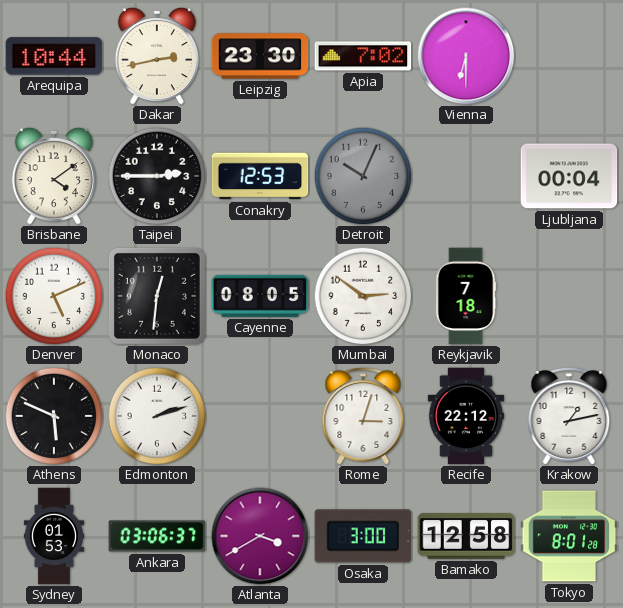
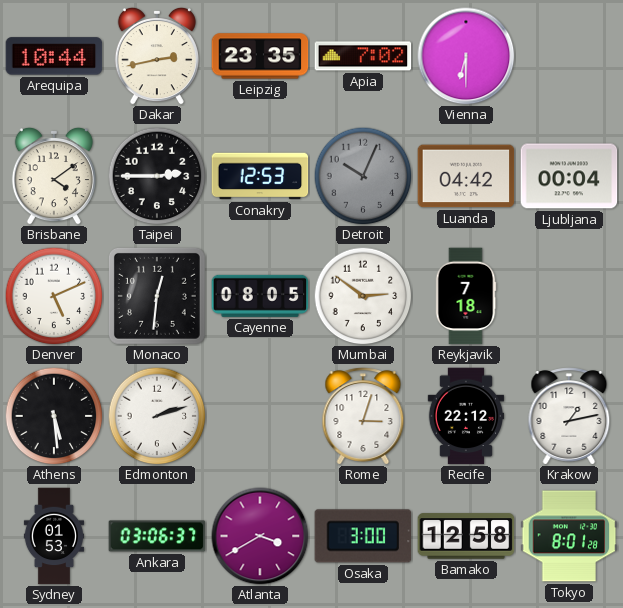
Leipzig: 23:30 -> 23:35 (260, 56)
Luanda: none -> 04:42 (466, 176)
Athens: 5:49 -> 5:29 (54, 416)
